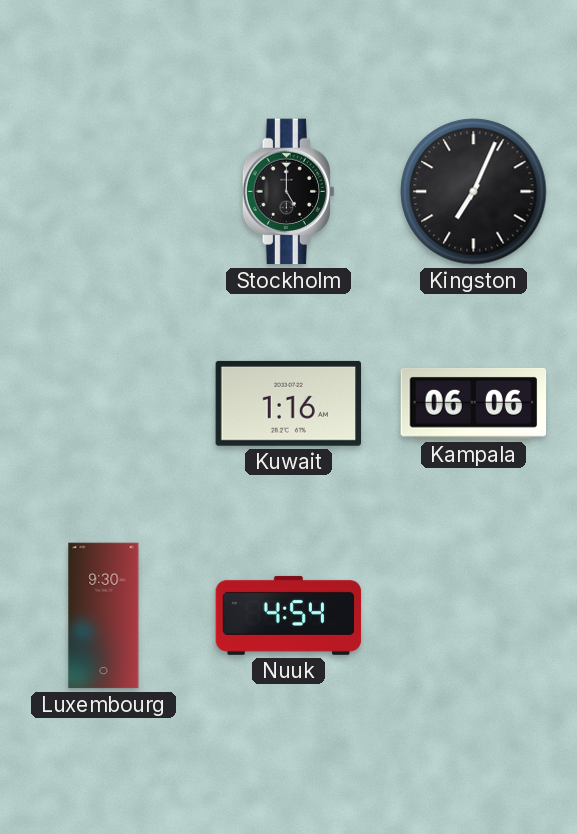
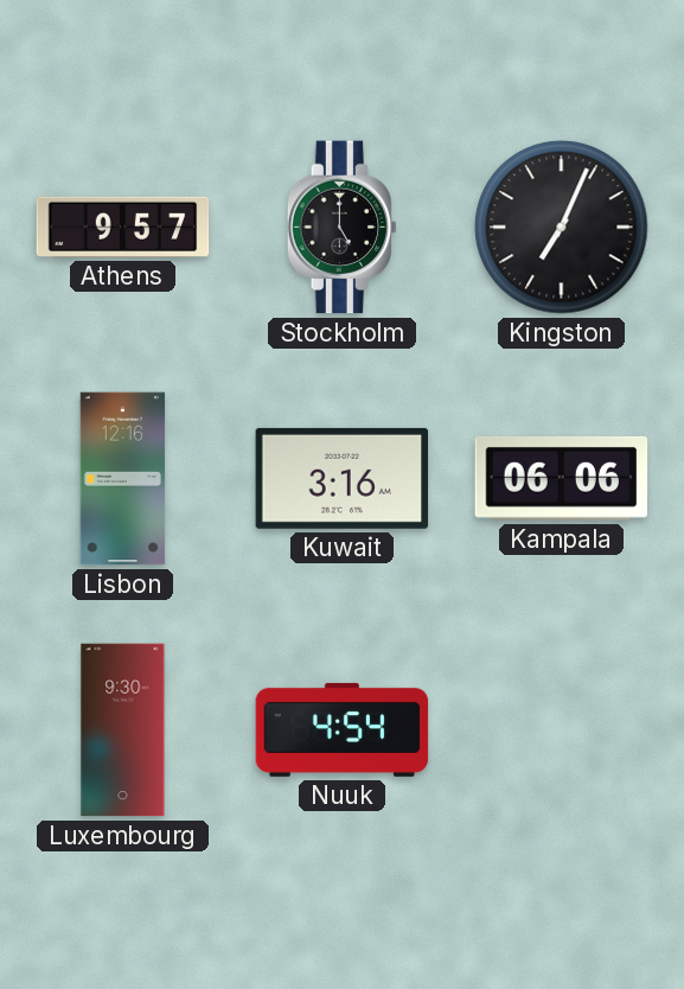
Athens: none -> 9:57 (123, 226)
Lisbon: none -> 12:16 (123, 479)
Kuwait: 1:16 -> 3:16 (343, 478)
